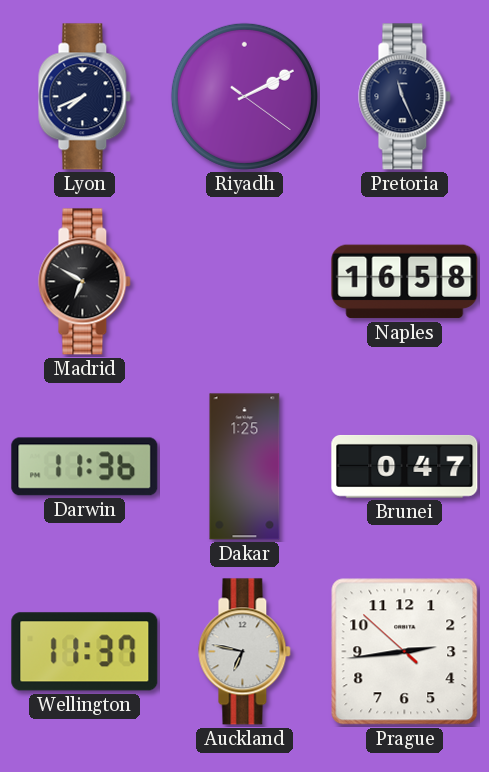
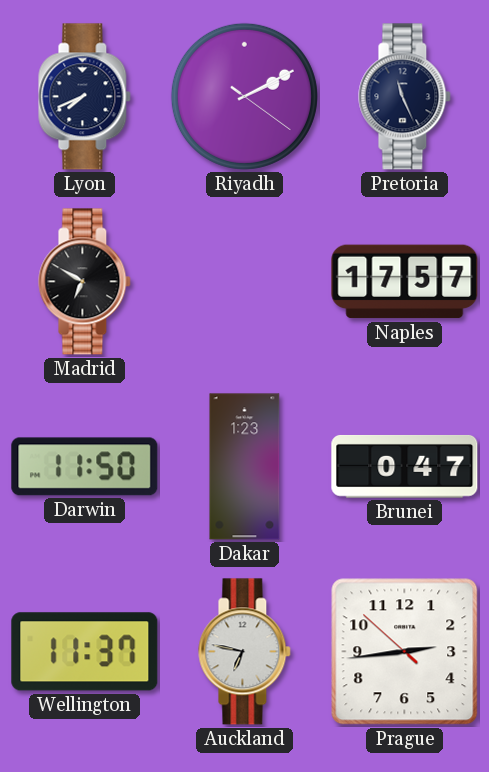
Naples: 16:58 -> 17:57 (405, 282)
Darwin: 11:36 -> 11:50 (85, 467)
Dakar: 1:25 -> 1:23 (245, 467)
